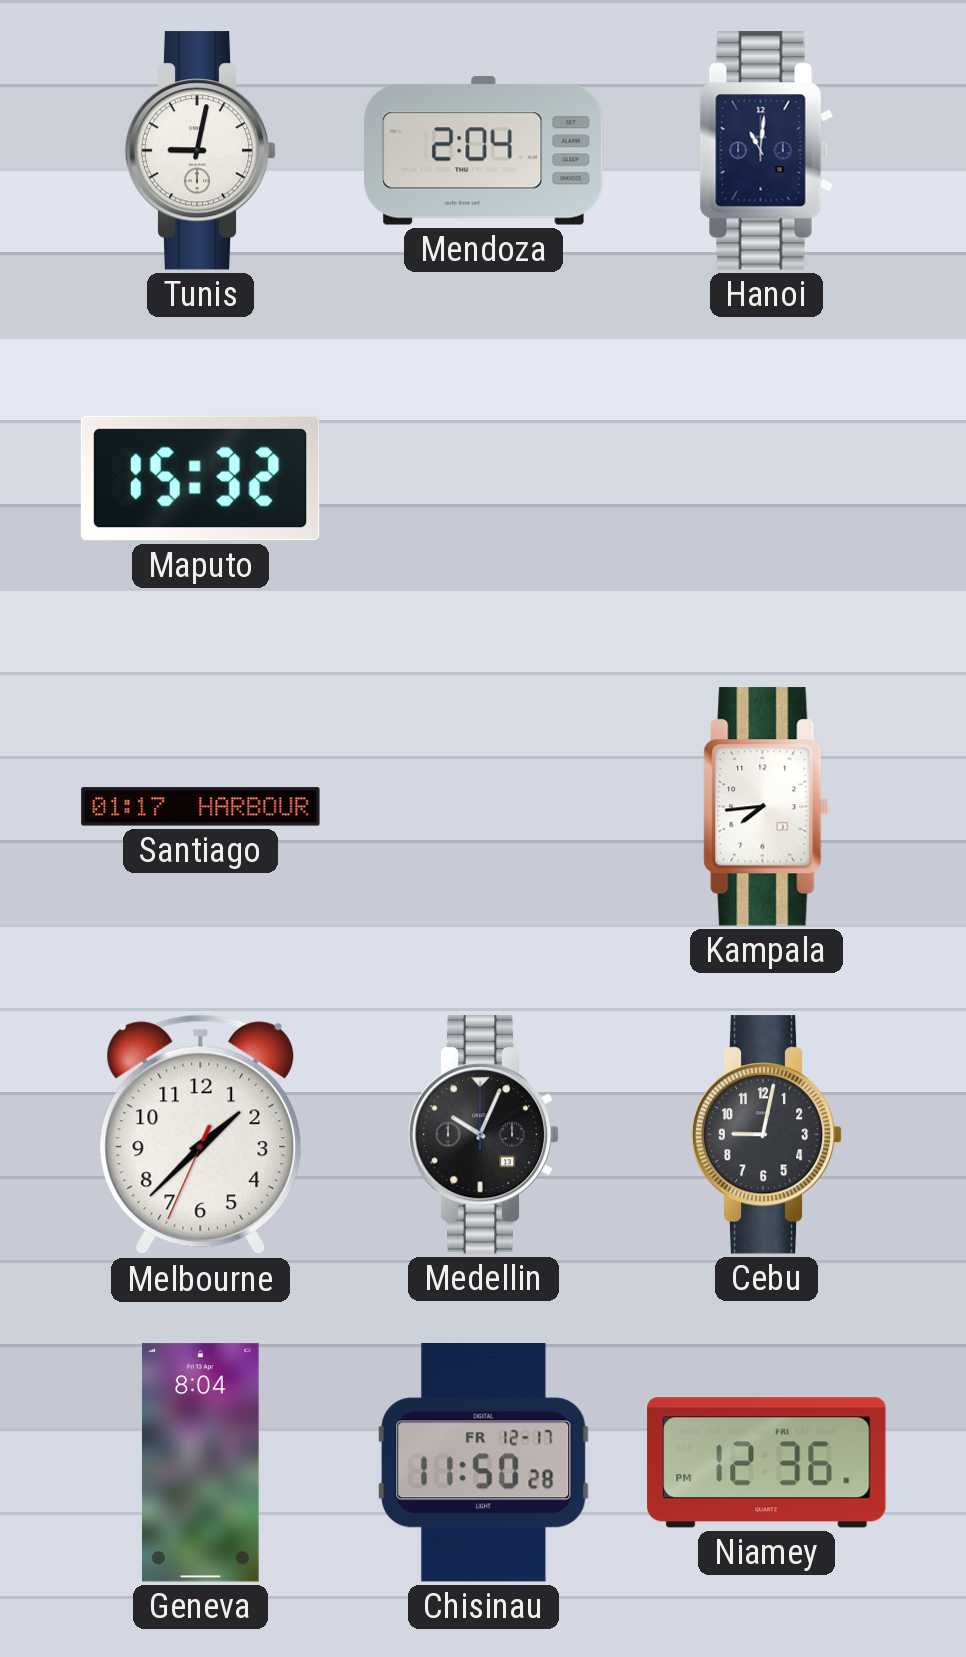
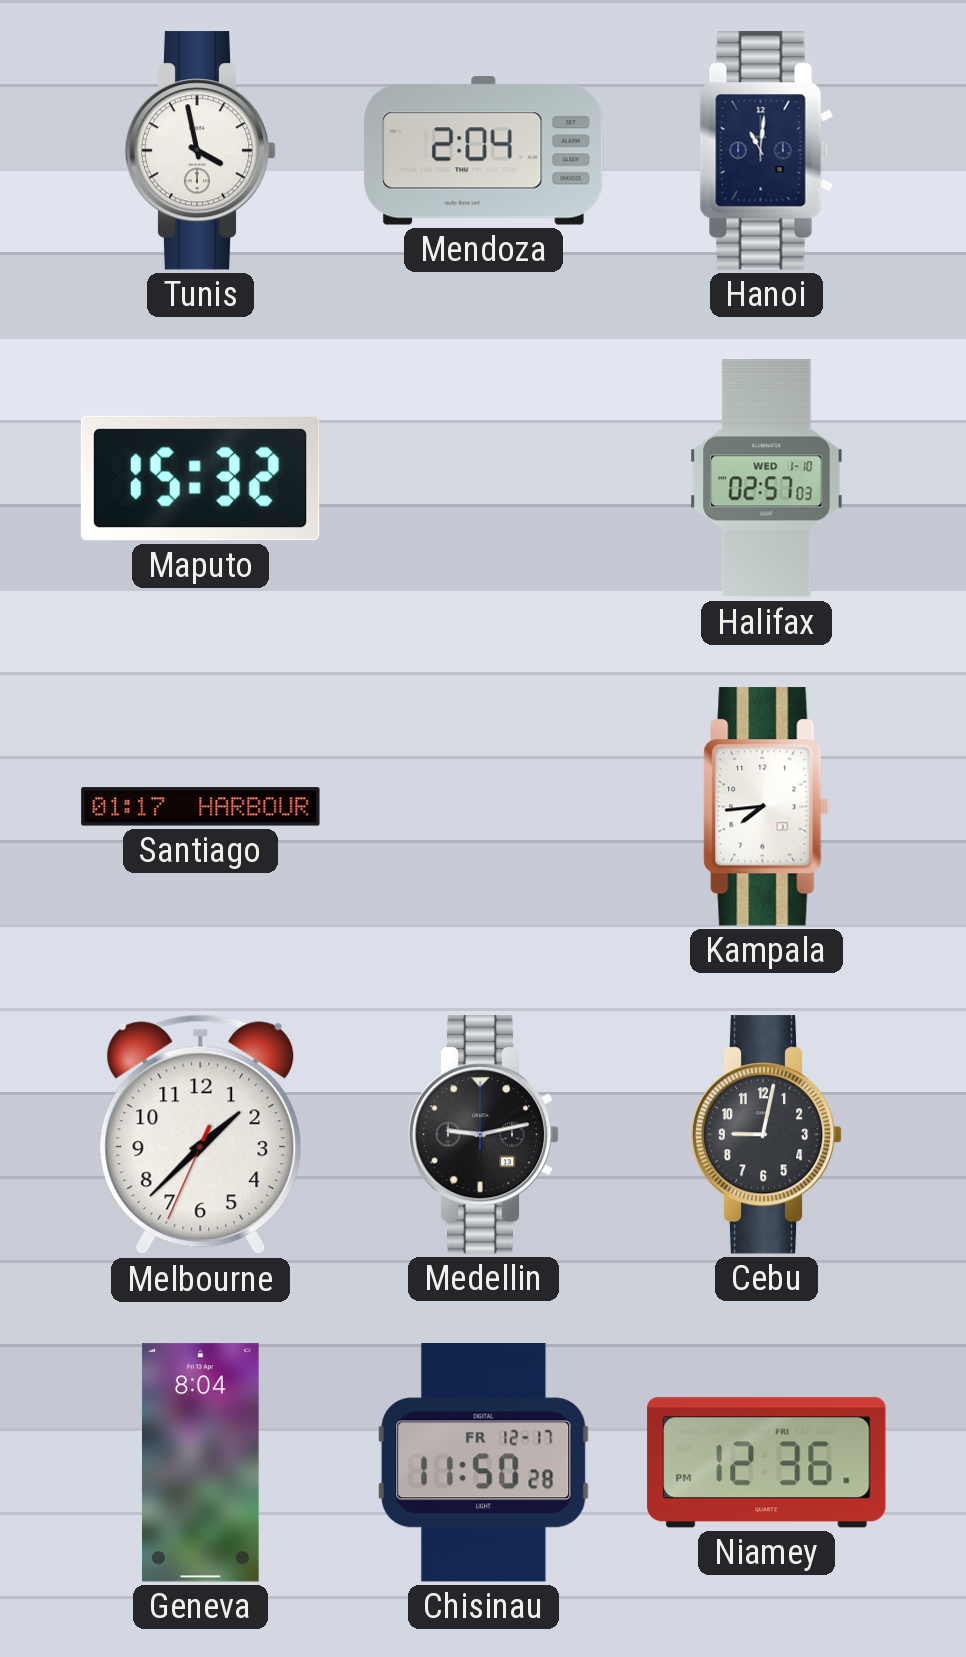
Tunis: 9:02 -> 3:58 (201, 151)
Halifax: none -> 02:57 (767, 479)
Medellin: 10:04 -> 9:13 (484, 1135)
